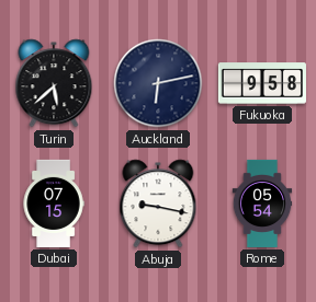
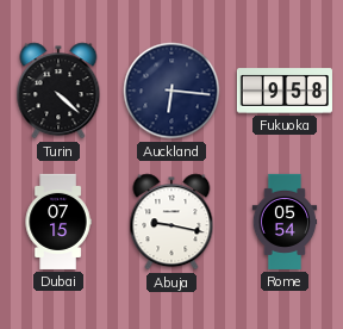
Turin: 5:38 -> 4:22 (58, 91)
Auckland: 6:13 -> 6:16 (171, 91)
